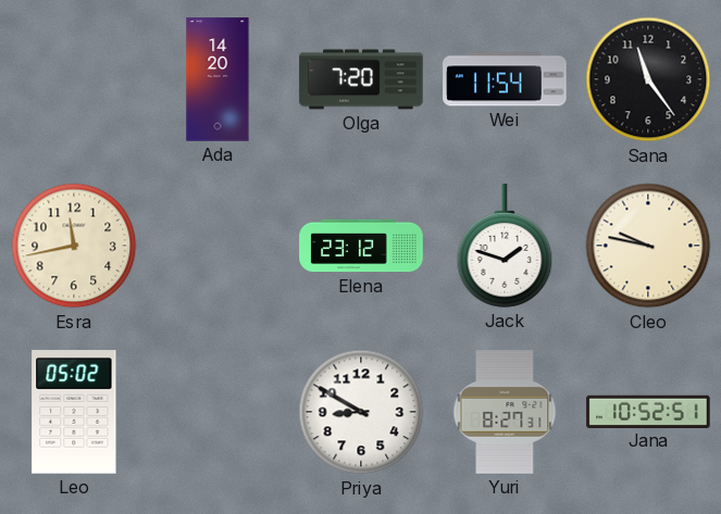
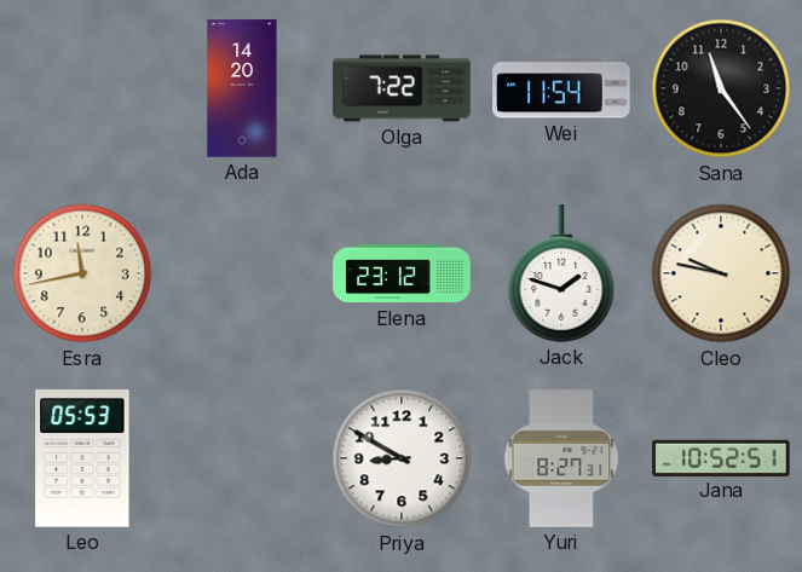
Olga: 7:20 -> 7:22 (402, 88)
Leo: 05:02 -> 05:53 (82, 458)
